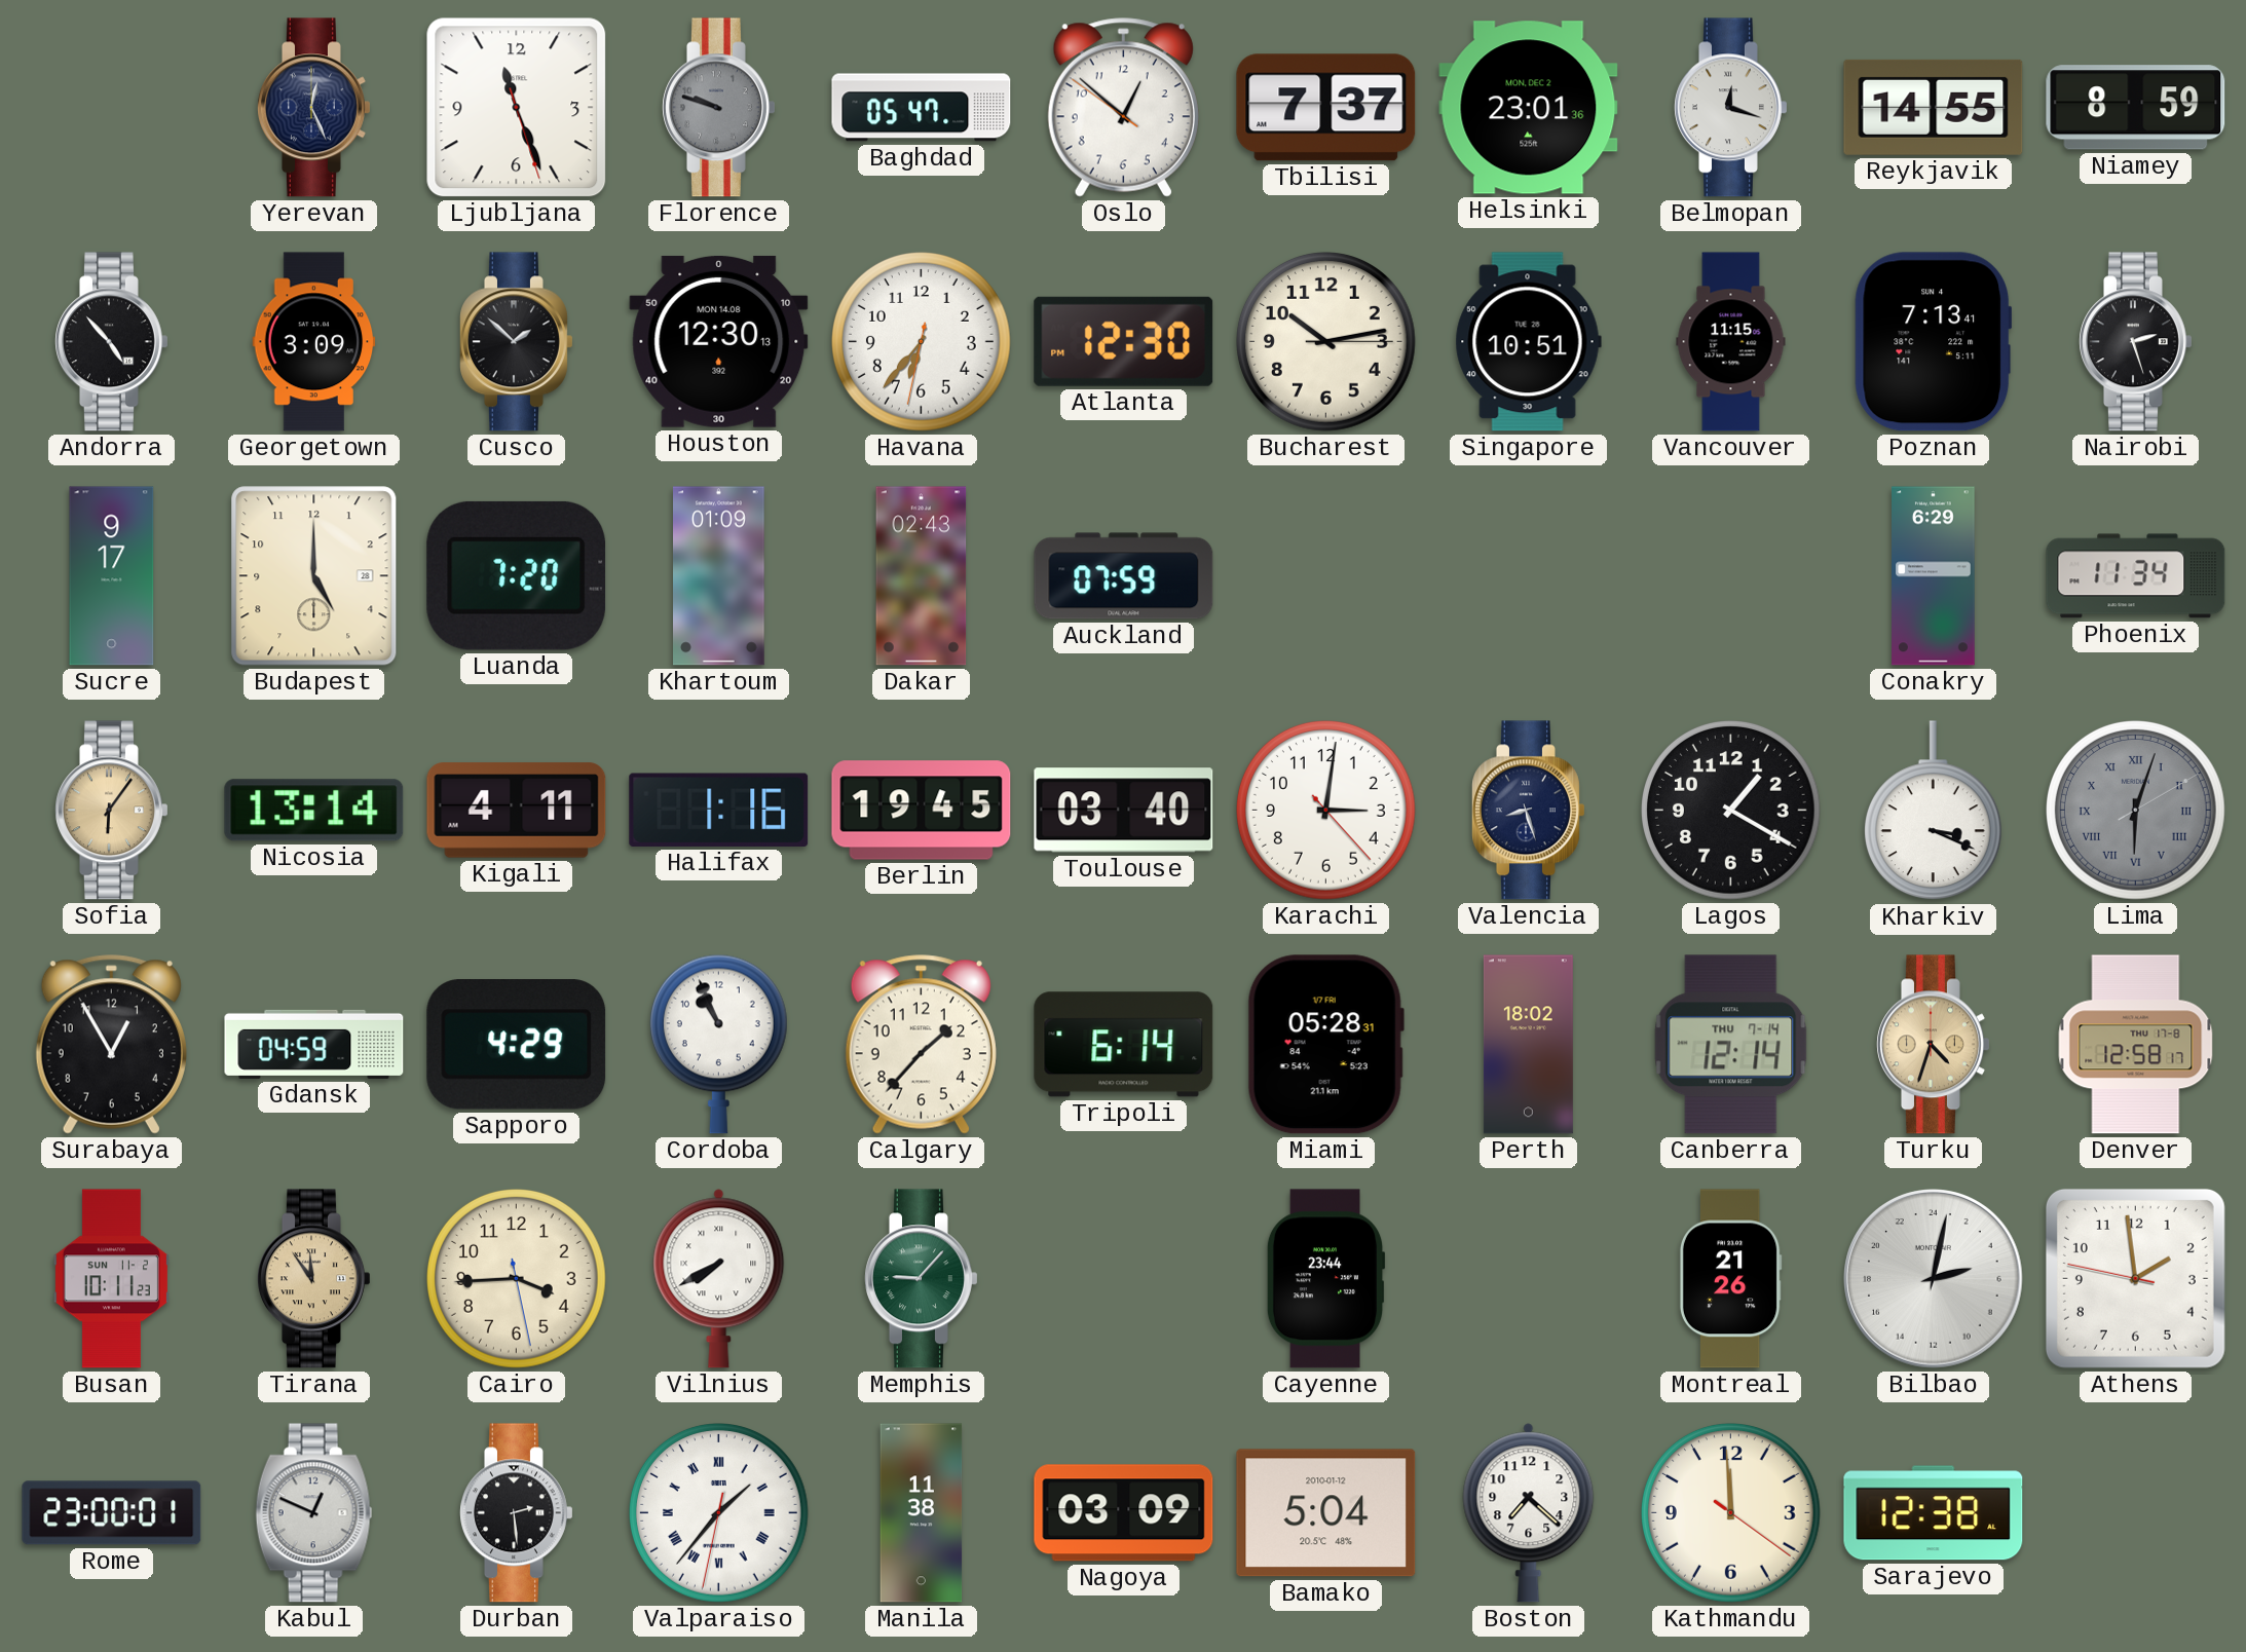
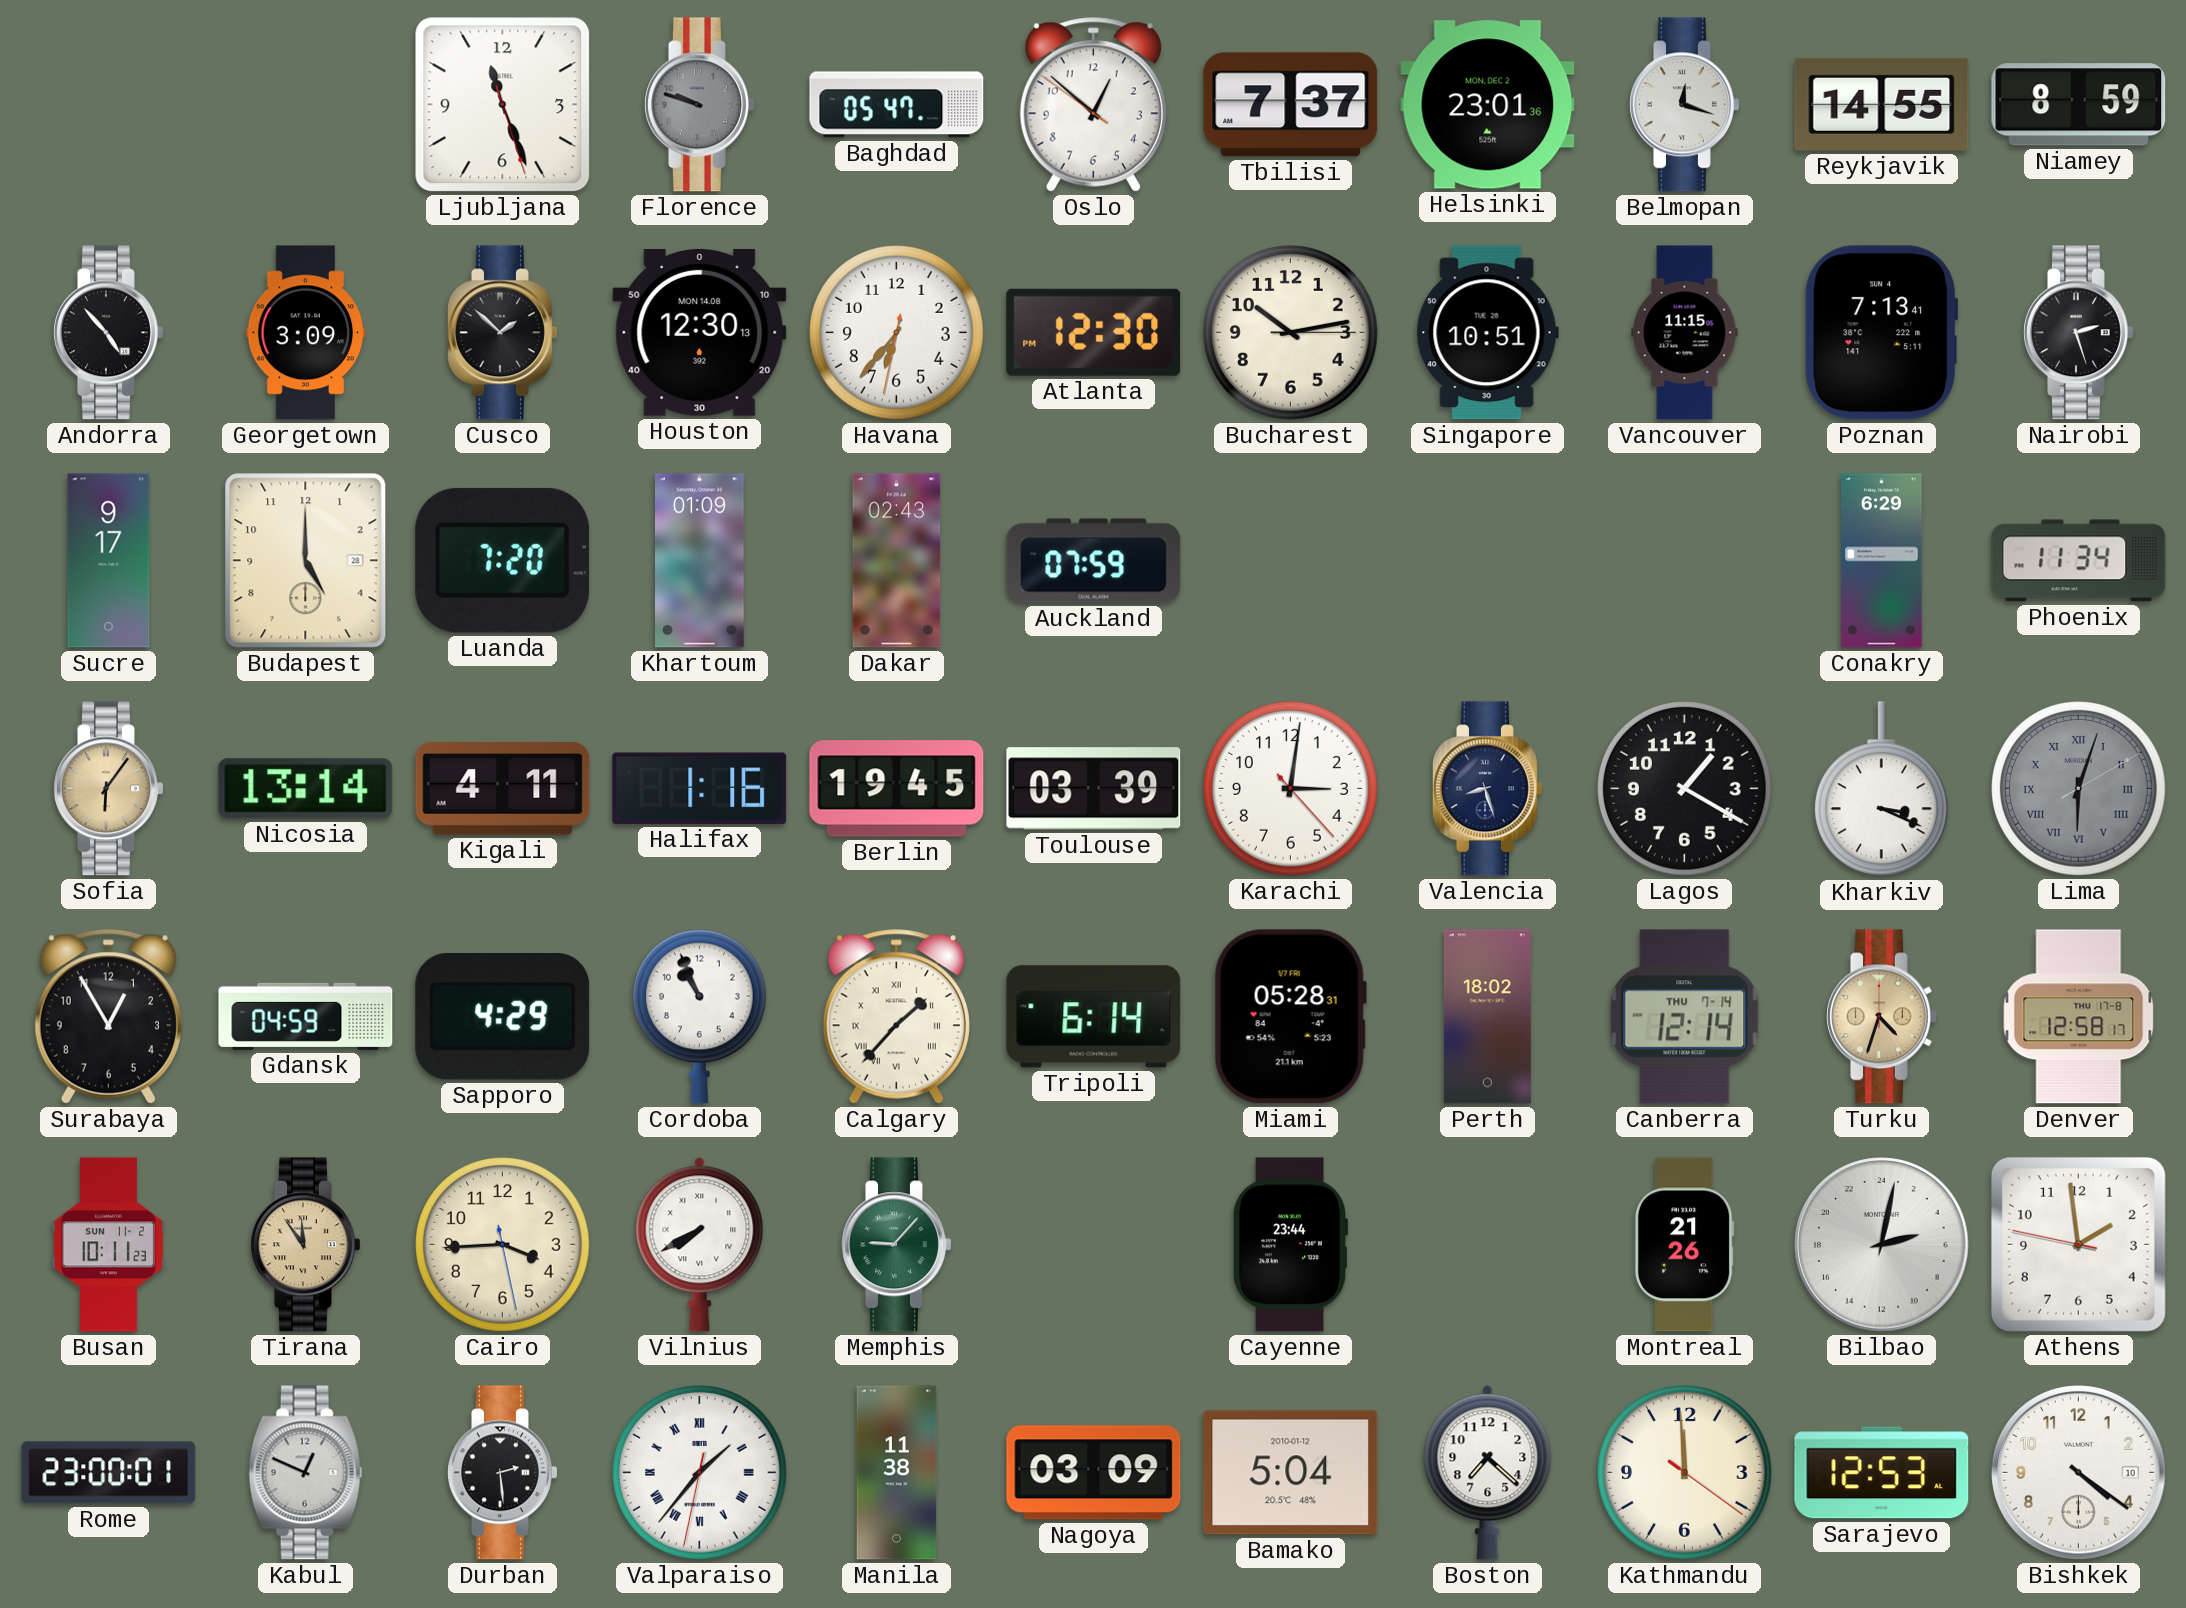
Yerevan: 12:26 -> none (314, 108)
Toulouse: 03:40 -> 03:39 (1094, 789)
Calgary numerals: Arabic -> Roman (896, 1017)
Sarajevo: 12:38 -> 12:53 (1882, 1473)
Bishkek: none -> 4:21 (2079, 1473)
